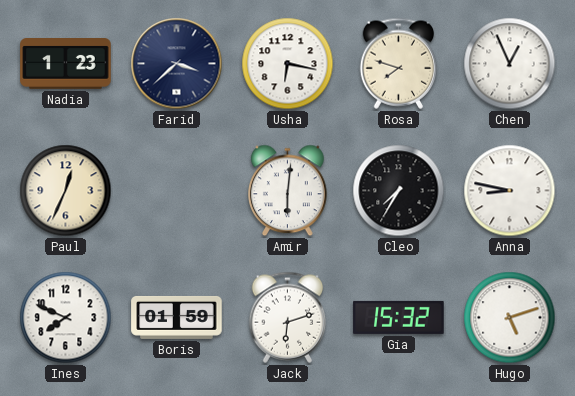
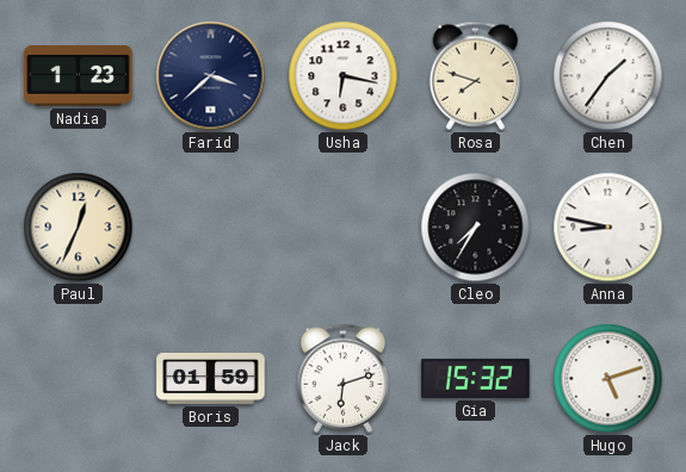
Chen: 12:56 -> 1:36 (608, 76)
Amir: 6:01 -> none (288, 191)
Ines: 7:49 -> none (66, 318)
